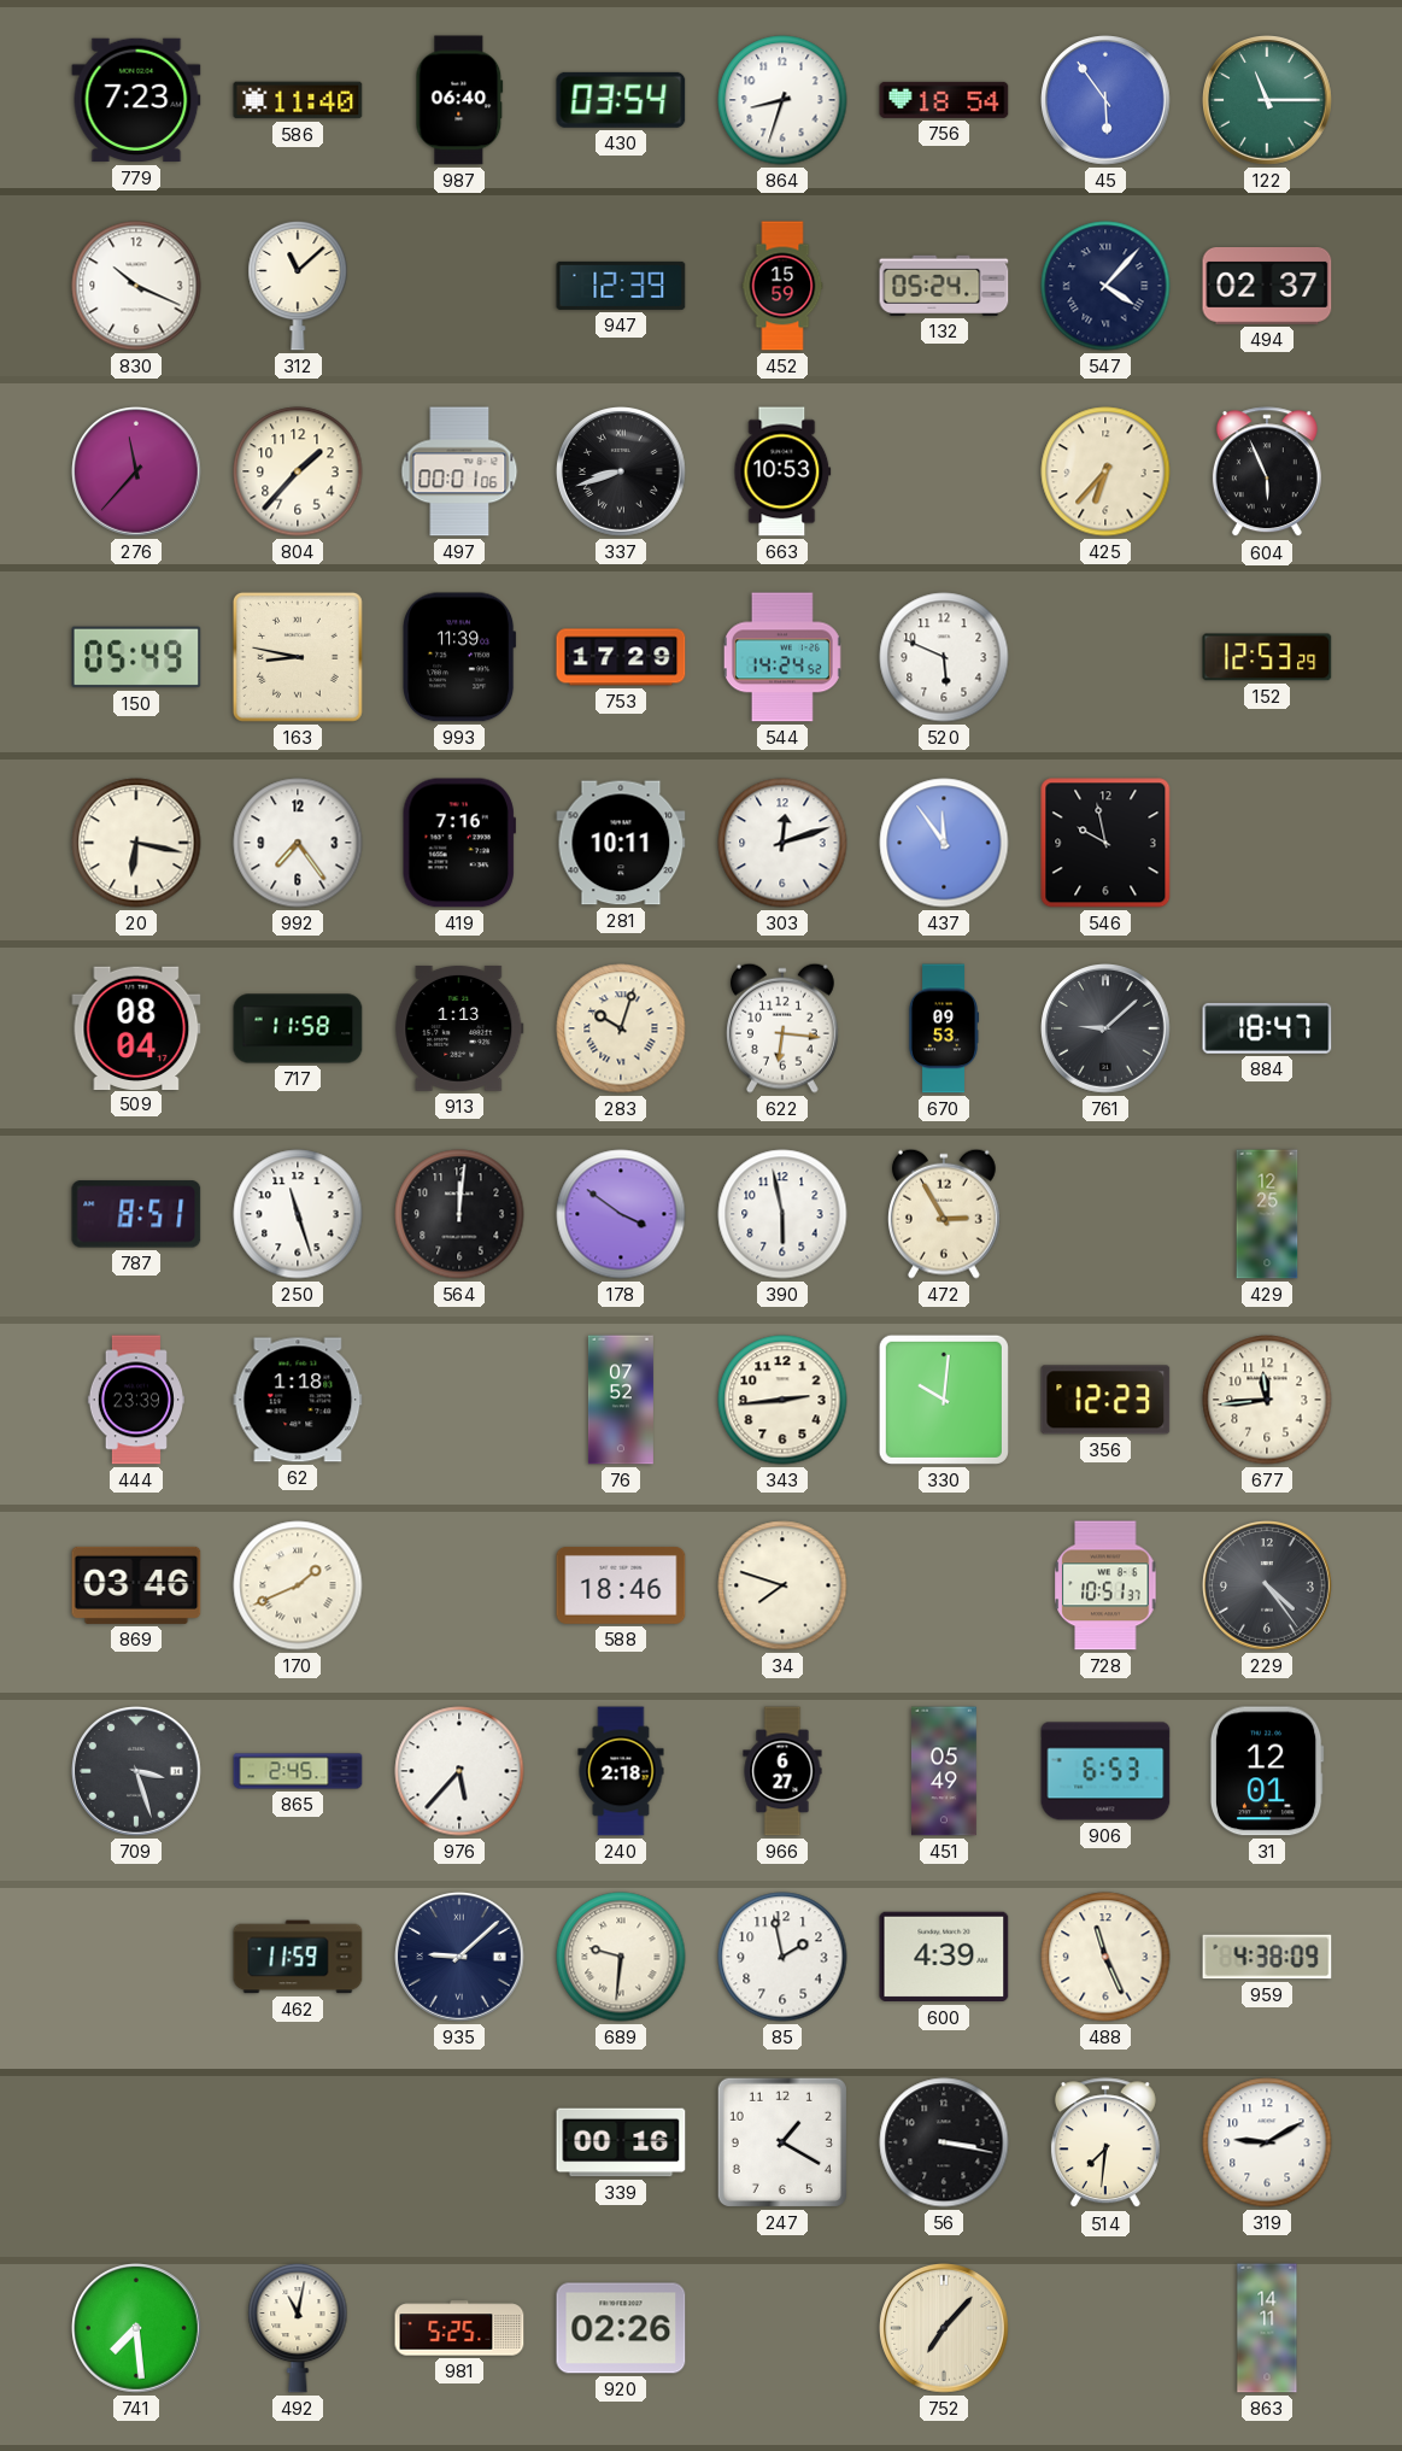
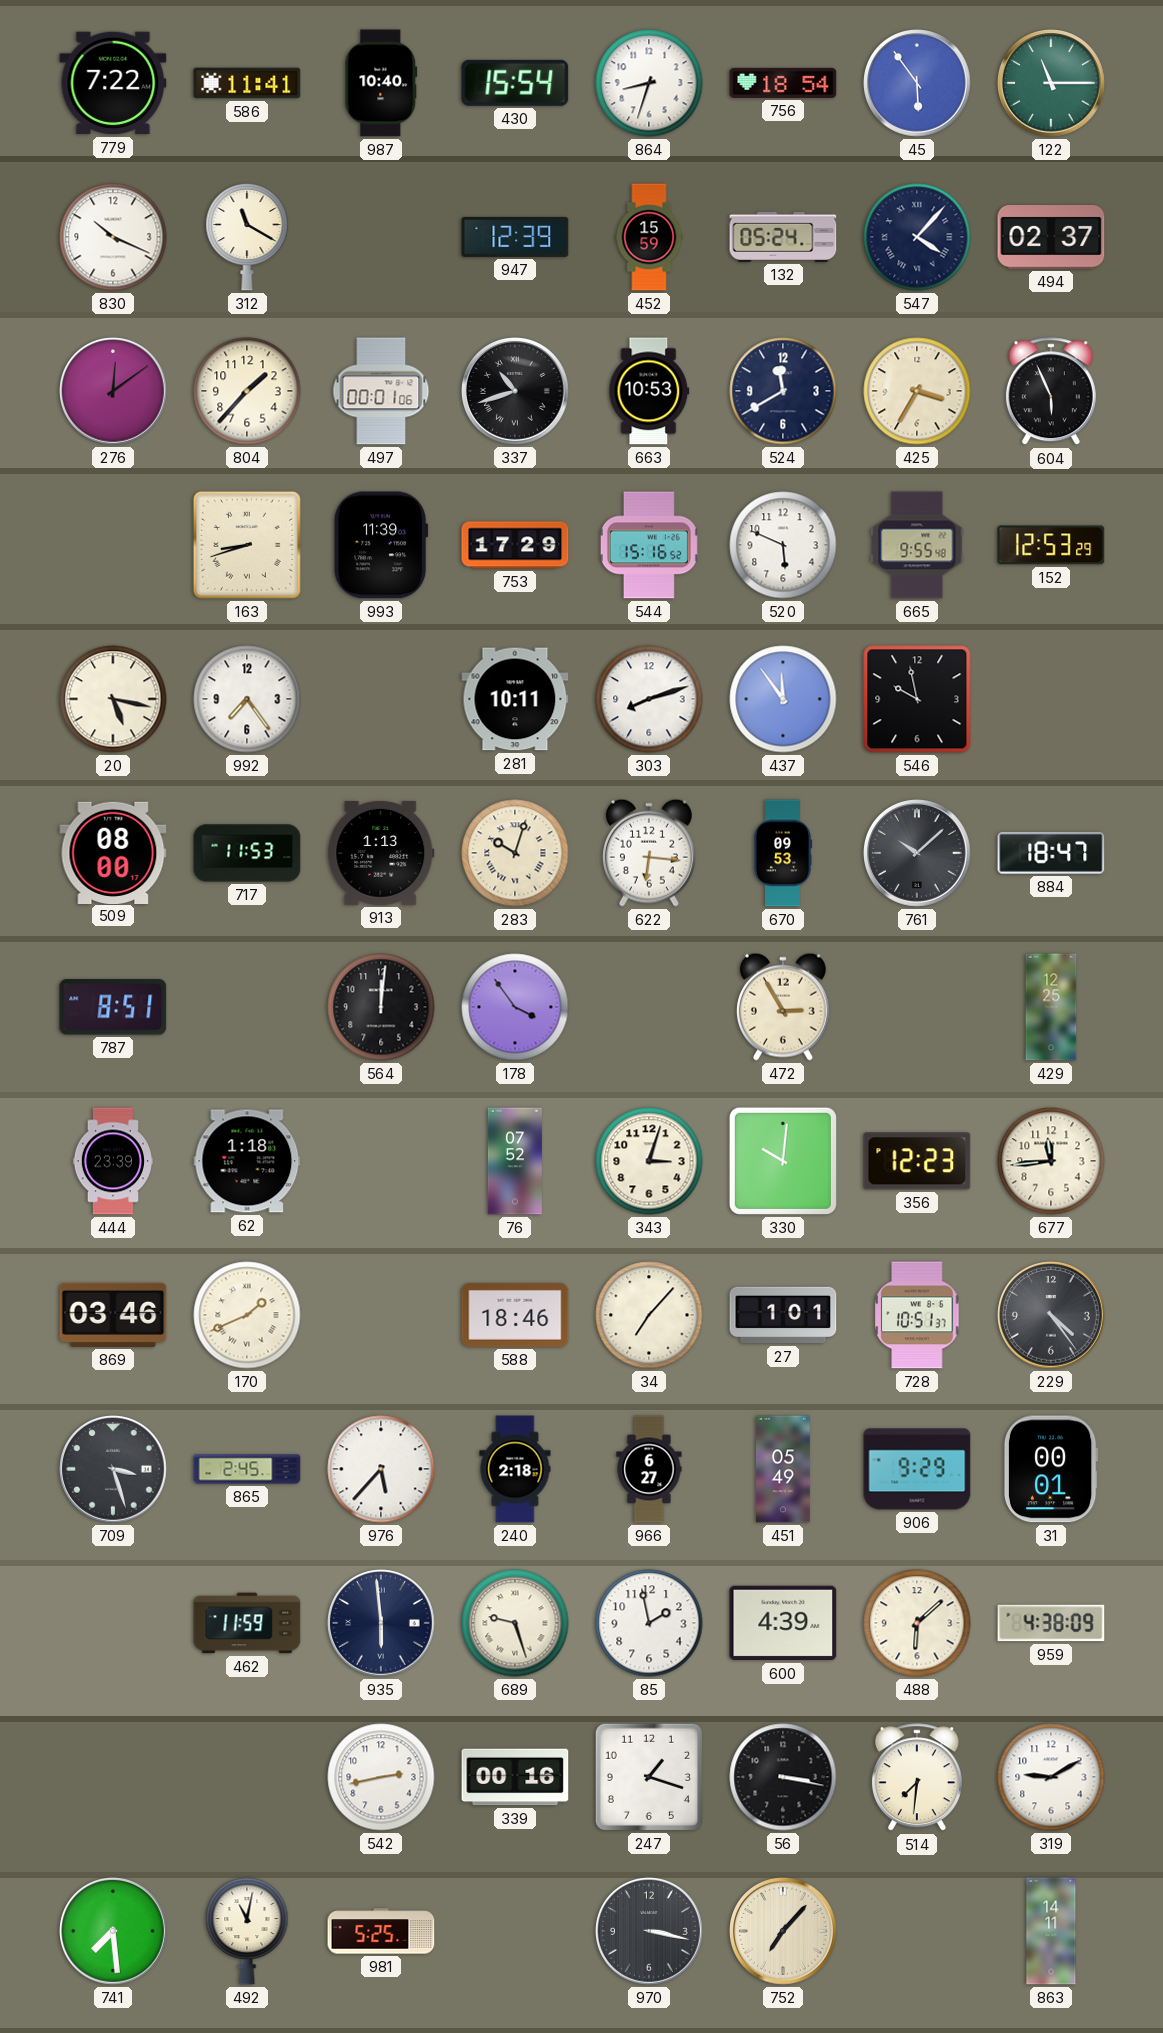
779: 7:23 -> 7:22 (113, 83)
586: 11:40 -> 11:41 (247, 83)
987: 06:40 -> 10:40 (381, 83)
430: 03:54 -> 15:54 (515, 83)
312: 11:08 -> 11:20 (247, 237)
276: 11:37 -> 12:09 (114, 392)
337: 8:42 -> 10:42 (516, 392)
524: none -> 11:40 (783, 391)
425: 6:37 -> 3:35 (917, 391)
150: 05:49 -> none (136, 657)
163: 8:47 -> 8:42 (247, 545)
544: 14:24 -> 15:16 (649, 545)
665: none -> 9:55 (917, 545)
20: 6:17 -> 5:17 (113, 699)
419: 7:16 -> none (459, 843)
303: 12:12 -> 8:12 (649, 699)
509: 08:04 -> 08:00 (113, 852)
717: 11:58 -> 11:53 (247, 853)
761: 9:08 -> 10:08 (918, 854)
250: 11:27 -> none (298, 1214)
178: 3:51 -> 3:54 (515, 1007)
390: 5:58 -> none (782, 1214)
343: 2:44 -> 3:03 (649, 1161)
34: 7:48 -> 7:07 (649, 1315)
27: none -> 1:01 (783, 1315)
906: 6:53 -> 9:29 (917, 1469)
31: 12:01 -> 00:01 (1051, 1469)
935: 9:08 -> 5:59 (382, 1624)
689: 9:31 -> 9:27 (515, 1623)
488: 11:26 -> 6:08 (917, 1623)
542: none -> 2:43 (381, 1777)
247: 1:20 -> 1:18 (649, 1777)
920: 02:26 -> none (621, 2328)
970: none -> 3:17 (650, 1932)
